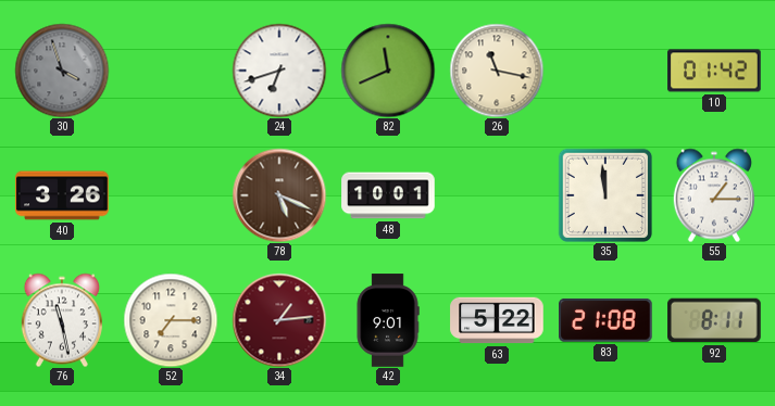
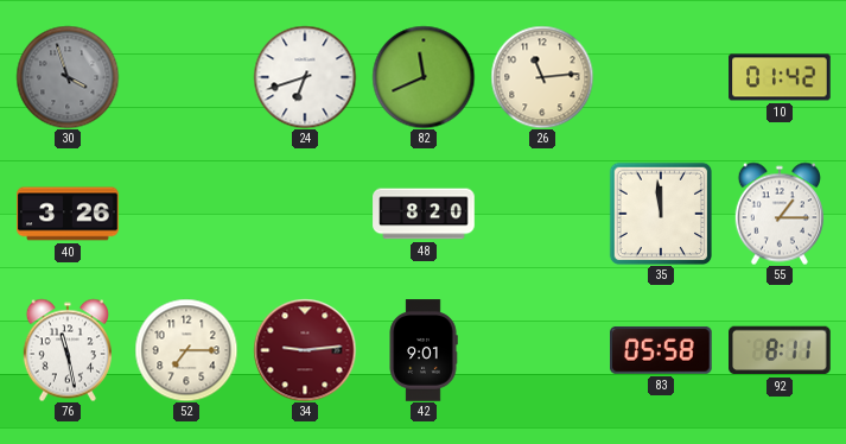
26: 11:17 -> 11:14 (542, 77)
78: 5:19 -> none (279, 195)
48: 10:01 -> 8:20 (424, 214)
34: 1:14 -> 9:14 (305, 350)
63: 5:22 -> none (497, 320)
83: 21:08 -> 05:58 (661, 350)
